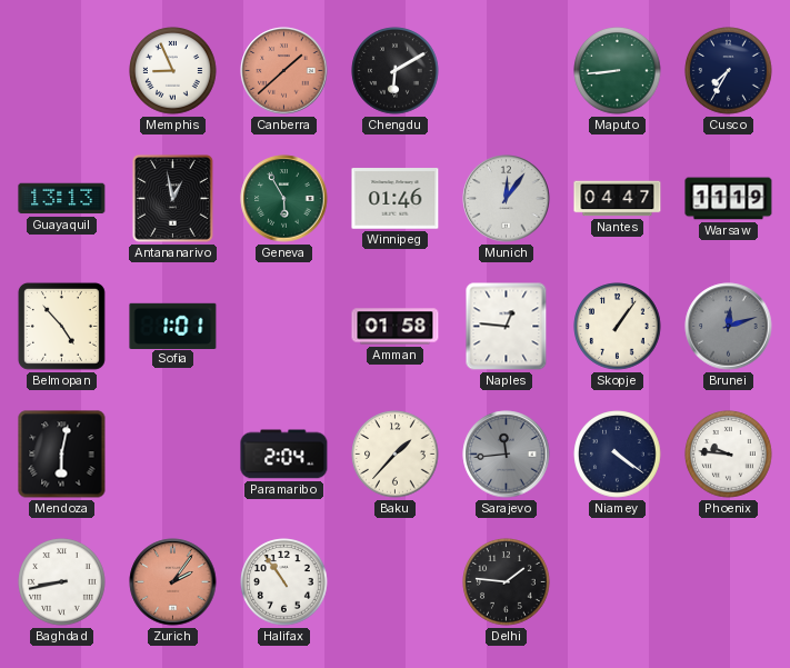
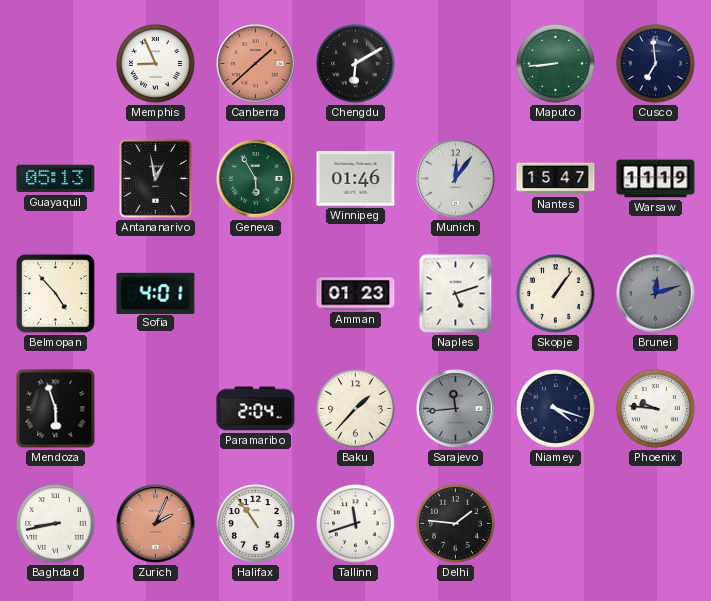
Cusco: 7:35 -> 6:59 (656, 64)
Guayaquil: 13:13 -> 05:13 (56, 179)
Nantes: 04:47 -> 15:47 (556, 179)
Sofia: 1:01 -> 4:01 (156, 293)
Amman: 01:58 -> 01:23 (356, 294)
Naples: 12:46 -> 5:12 (456, 294)
Mendoza: 6:02 -> 5:57 (56, 409)
Niamey: 4:21 -> 4:18 (556, 409)
Zurich: 2:06 -> 2:04 (156, 524)
Tallinn: none -> 11:42 (356, 524)
